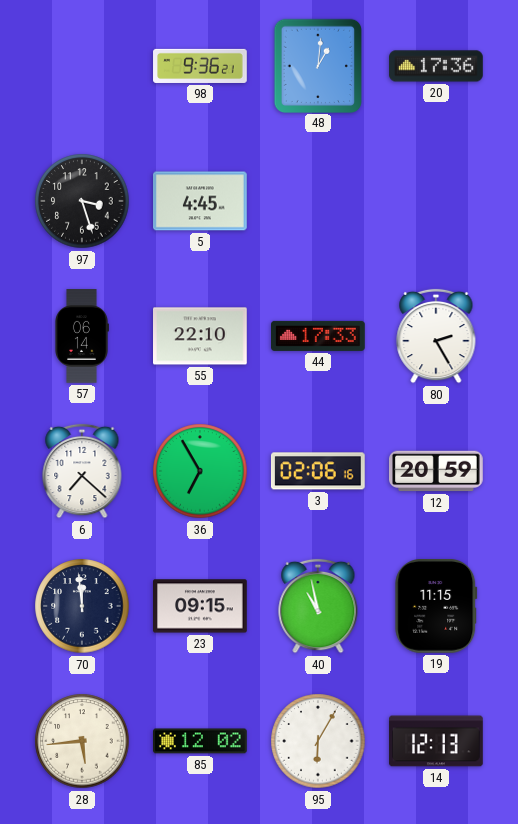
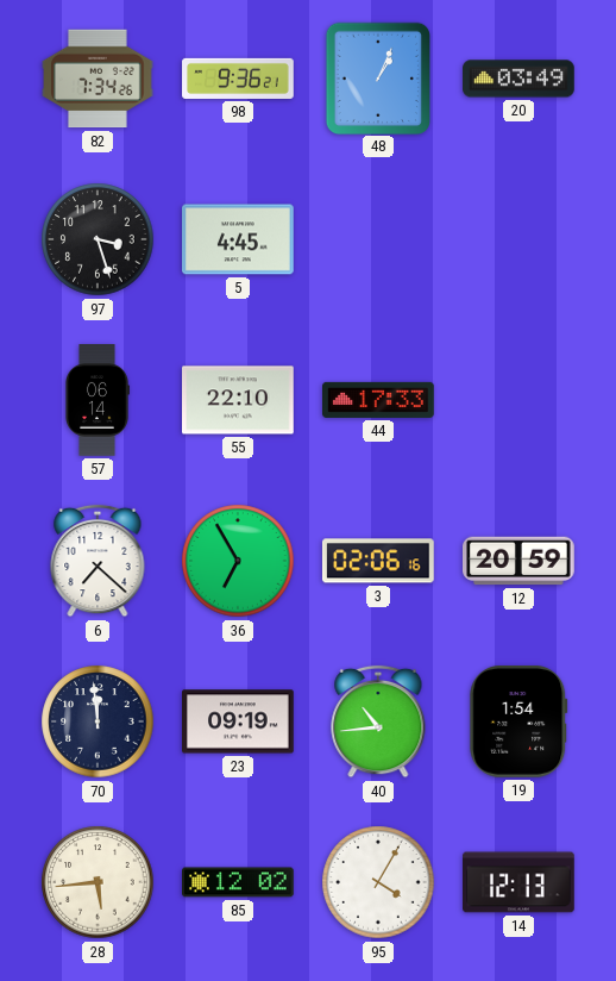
82: none -> 7:34 (98, 79)
48: 1:01 -> 1:04 (377, 77)
20: 17:36 -> 03:49 (518, 79)
80: 2:25 -> none (436, 336)
23: 09:15 -> 09:19 (239, 721)
40: 10:58 -> 10:44 (378, 721)
19: 11:15 -> 1:54 (518, 723)
95: 6:05 -> 4:05 (378, 882)
